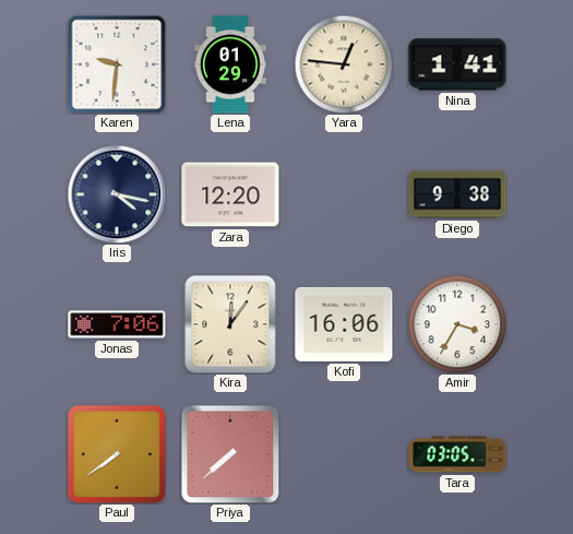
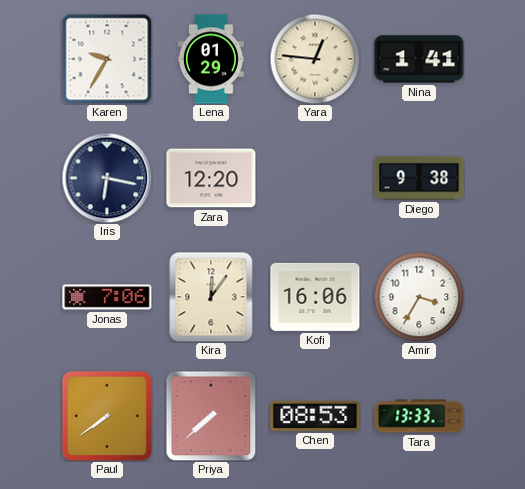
Karen: 9:31 -> 9:35 (107, 59)
Iris: 4:17 -> 6:17 (107, 178)
Chen: none -> 08:53 (315, 416)
Tara: 03:05 -> 13:33 (419, 416)
